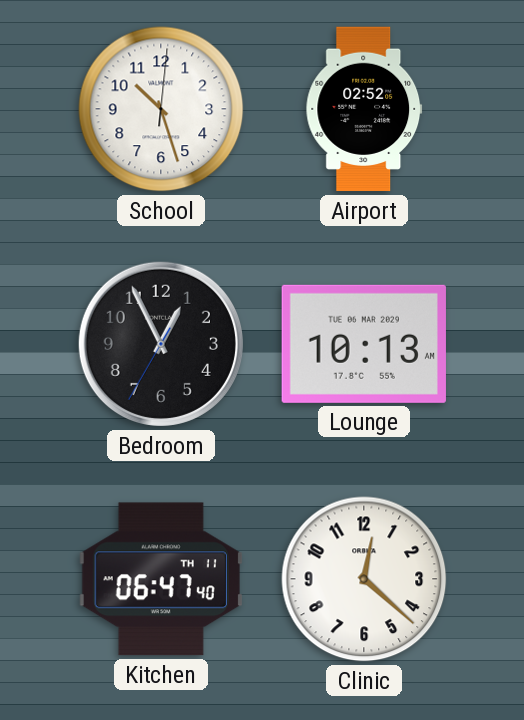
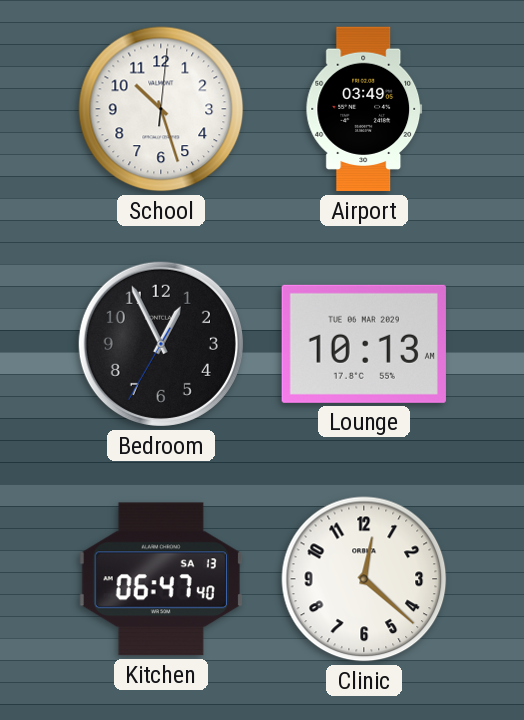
Airport: 02:52 -> 03:49 (364, 109)
Kitchen date: TH 11 -> SA 13 (161, 579)
